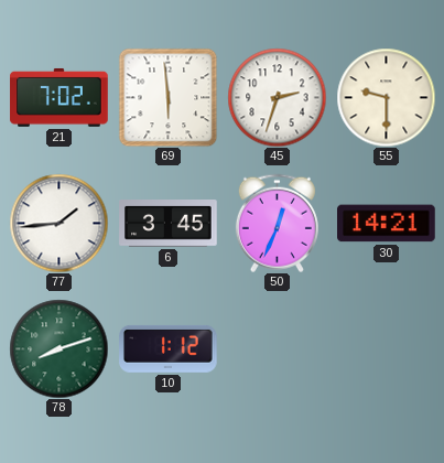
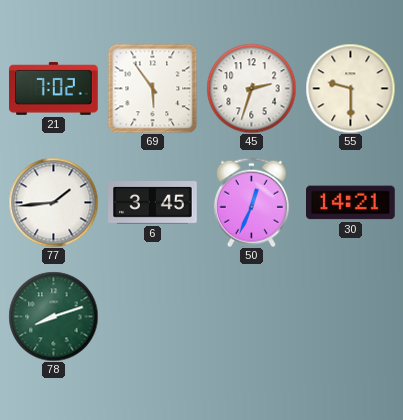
69: 5:59 -> 5:54 (152, 88)
10: 1:12 -> none (169, 348)
